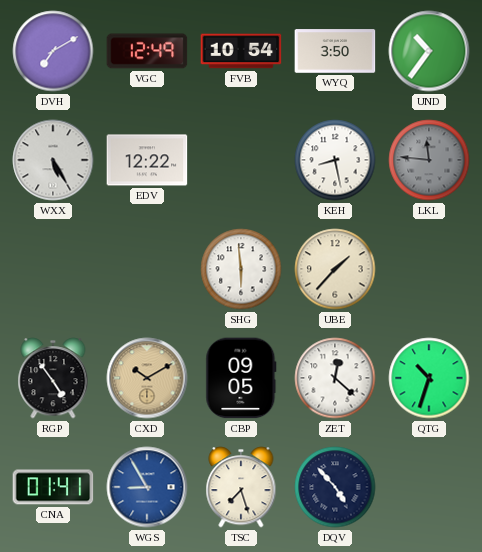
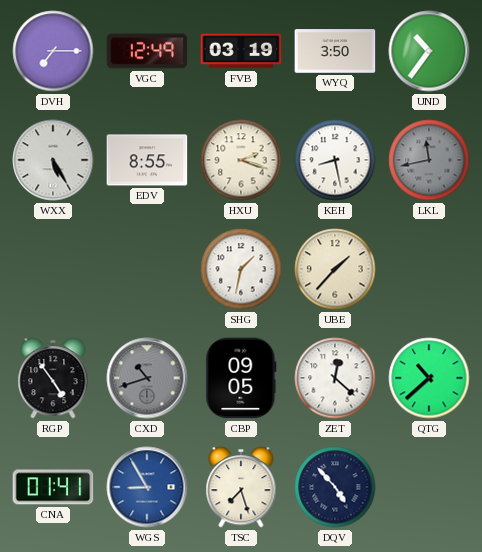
DVH: 7:10 -> 7:15 (53, 51)
FVB: 10:54 -> 03:19 (241, 51)
EDV: 12:22 -> 8:55 (147, 160)
HXU: none -> 2:18 (241, 160)
LKL: 11:46 -> 11:43 (429, 160)
SHG: 5:59 -> 1:32 (241, 269)
CXD: 10:10 -> 10:42 (147, 378)
CXD dial: champagne -> grey (147, 378)
QTG: 10:33 -> 10:38 (429, 378)
